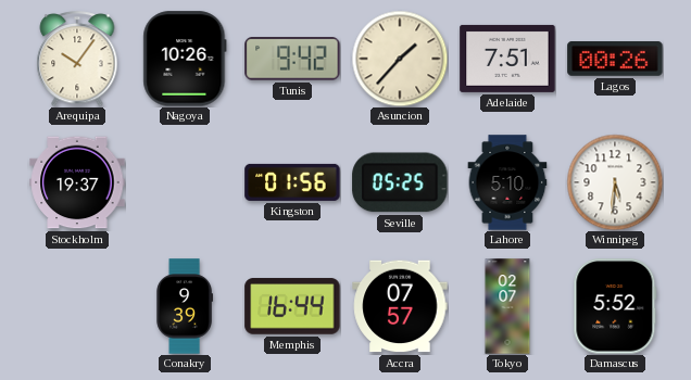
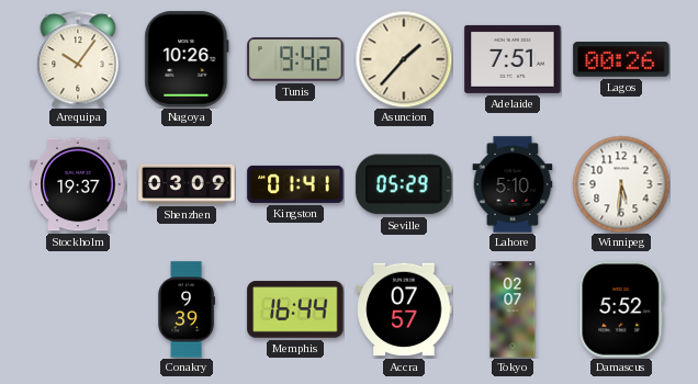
Shenzhen: none -> 03:09 (187, 184)
Kingston: 01:56 -> 01:41 (295, 184)
Seville: 05:25 -> 05:29 (404, 184)
